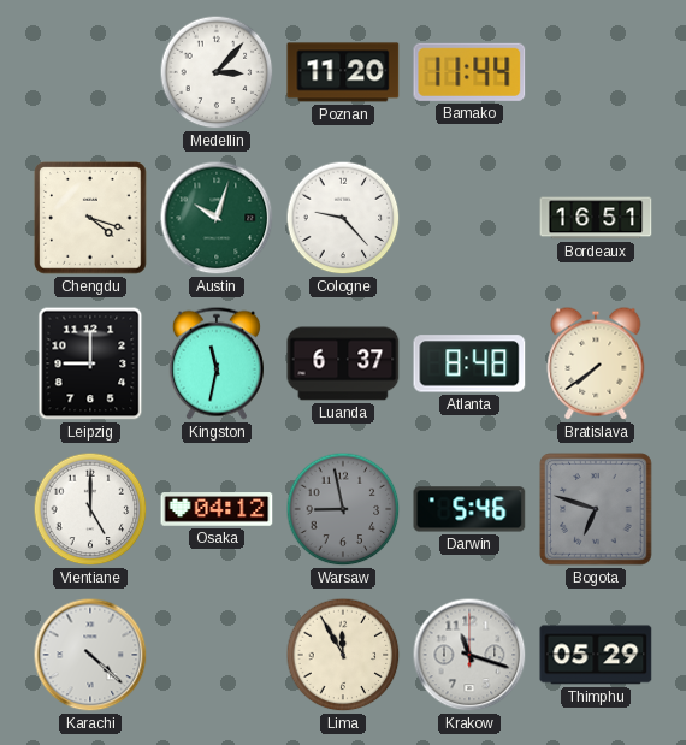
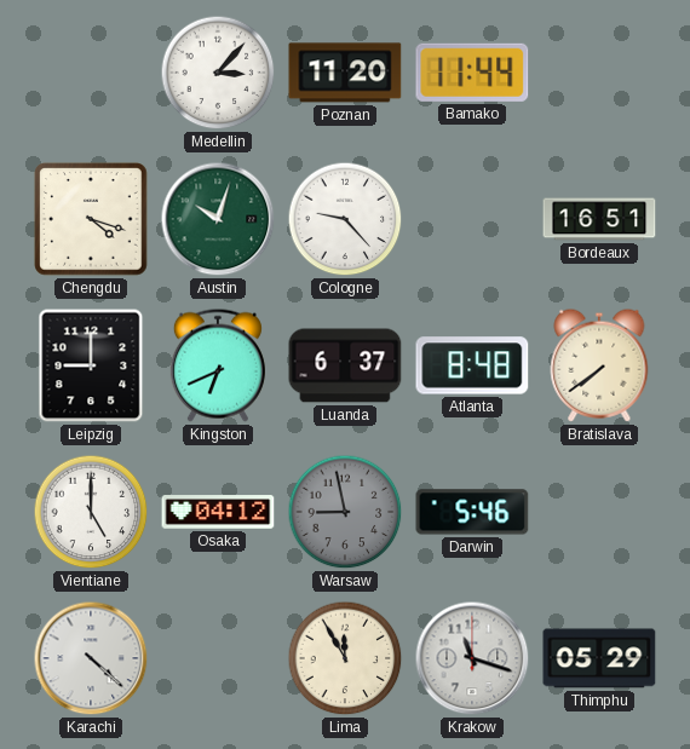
Kingston: 11:32 -> 6:41 (218, 365)
Bogota: 6:48 -> none (596, 509)
